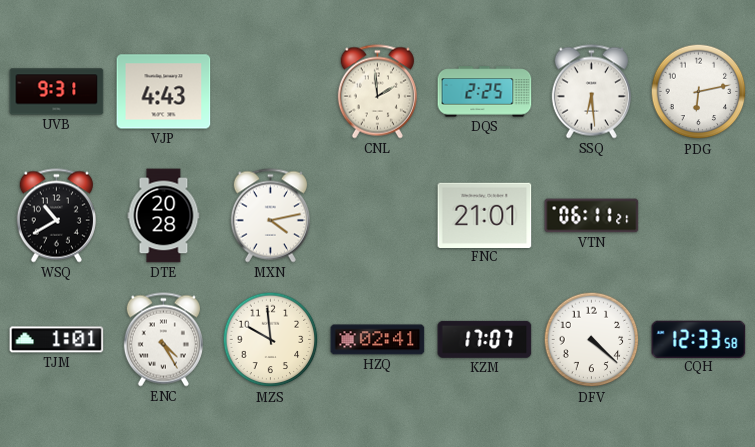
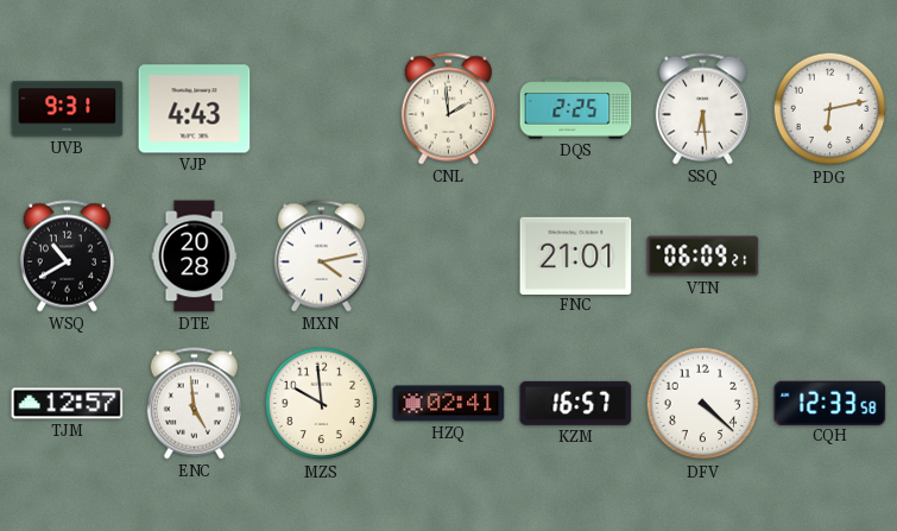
VTN: 06:11 -> 06:09 (703, 257)
TJM: 1:01 -> 12:57 (68, 404)
ENC: 4:25 -> 4:59 (194, 404)
KZM: 17:07 -> 16:57 (576, 403)
